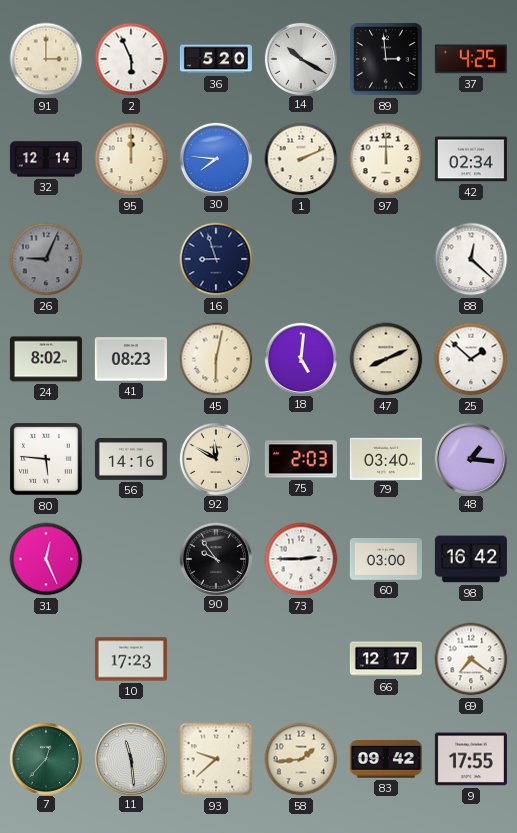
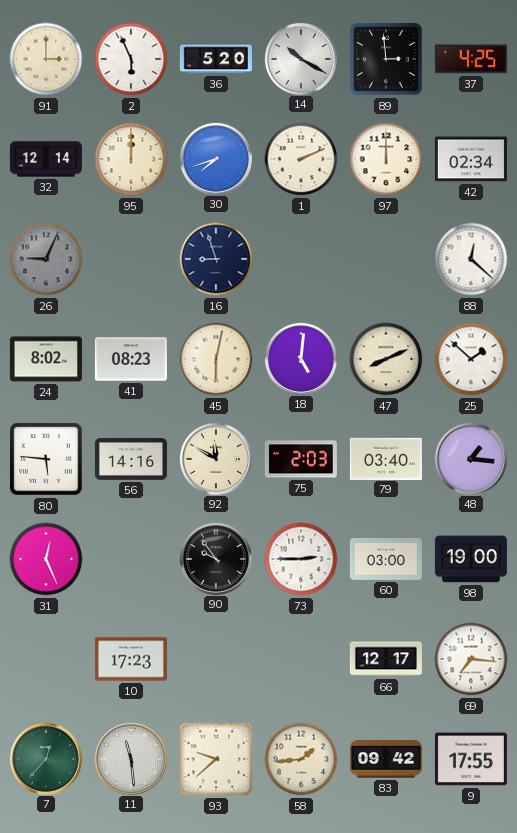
30: 7:46 -> 7:42 (215, 158)
98: 16:42 -> 19:00 (471, 559)
69: 7:21 -> 7:16 (471, 659)
